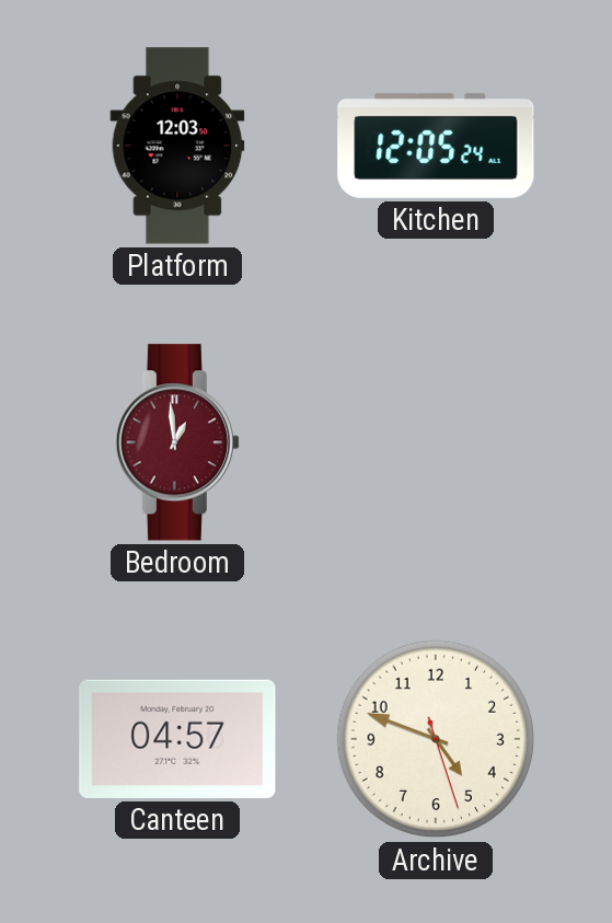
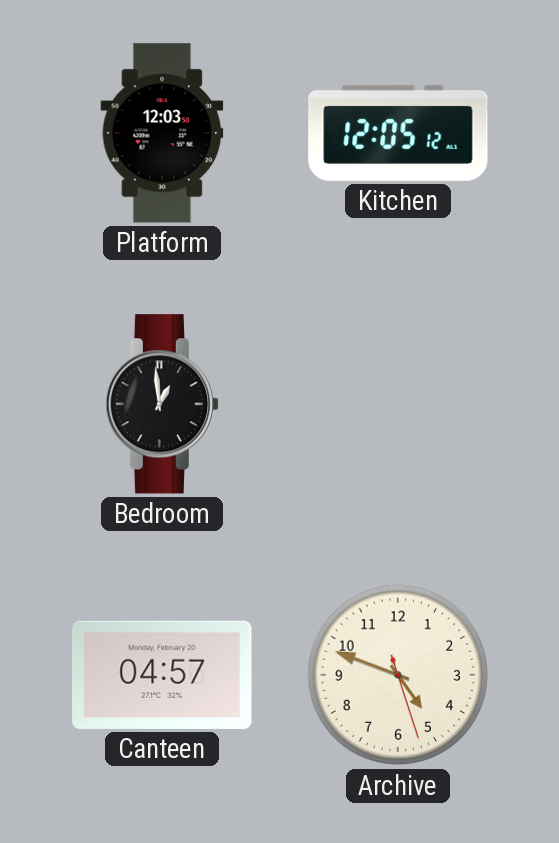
Kitchen: 12:05:24 -> 12:05:12 (398, 133)
Bedroom dial: burgundy -> black (162, 404)
